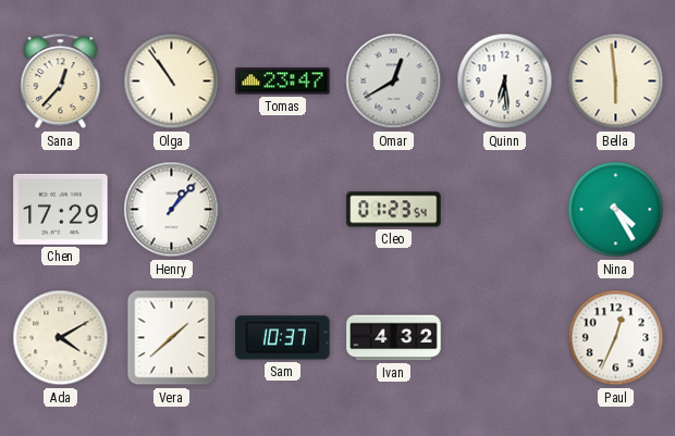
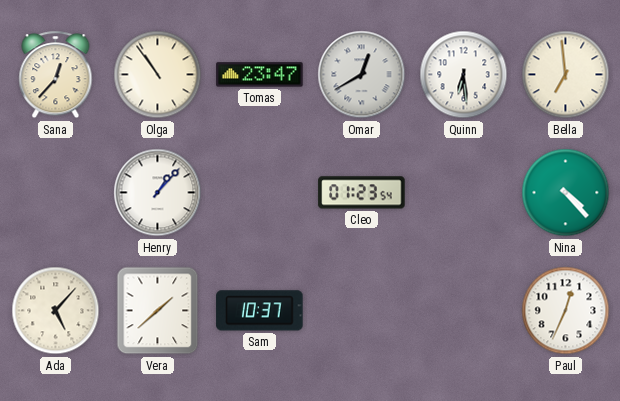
Bella: 5:59 -> 6:59 (566, 75)
Chen: 17:29 -> none (61, 209)
Nina: 4:25 -> 4:23 (566, 193)
Ada: 4:10 -> 5:07 (56, 311)
Ivan: 4:32 -> none (394, 338)
